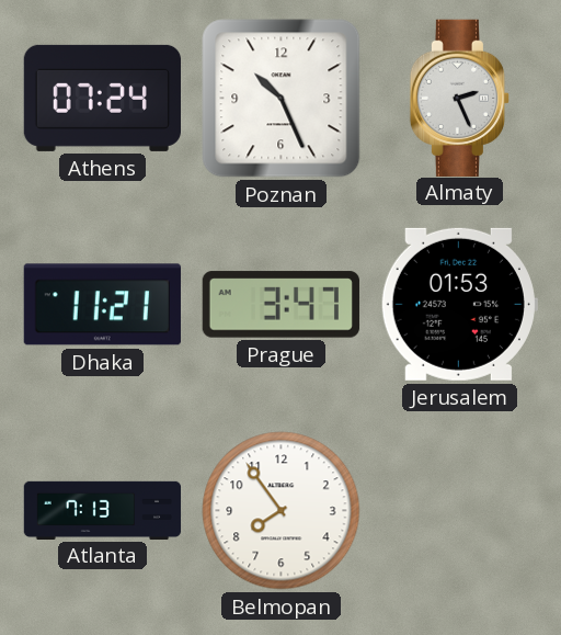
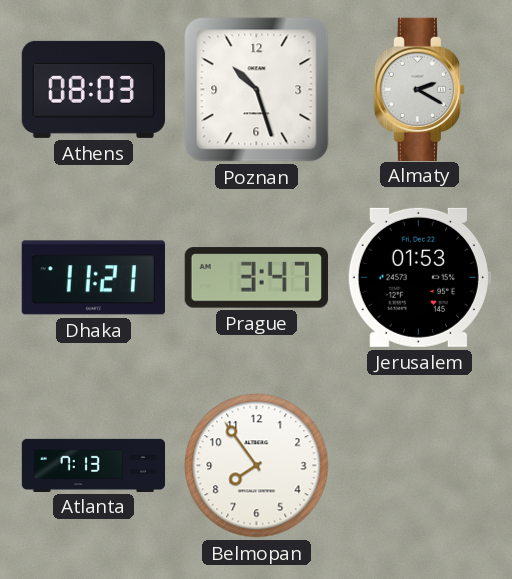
Athens: 07:24 -> 08:03 (93, 89)
Poznan: 10:26 -> 10:27 (257, 90)
Almaty: 2:26 -> 2:20 (419, 89)
